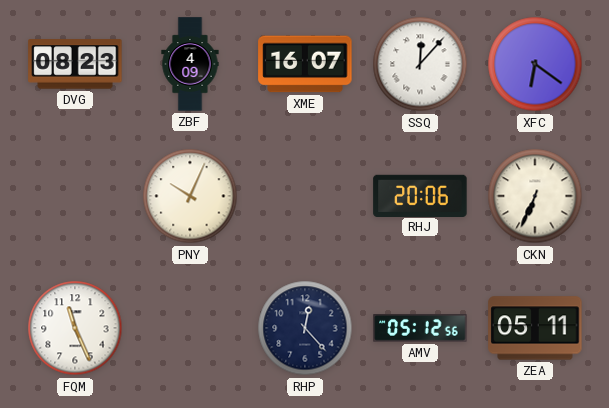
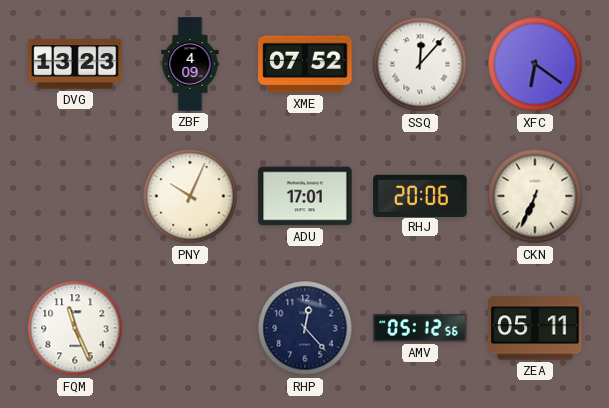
DVG: 08:23 -> 13:23 (75, 64)
XME: 16:07 -> 07:52 (305, 64)
ADU: none -> 17:01 (305, 196)
